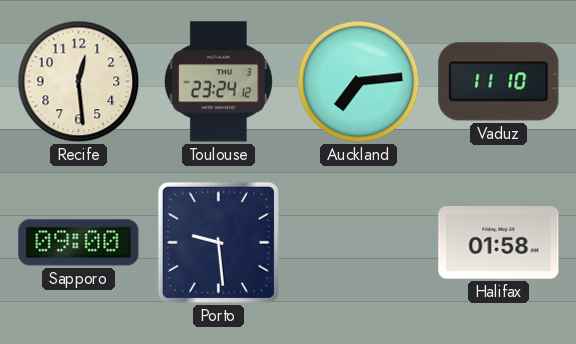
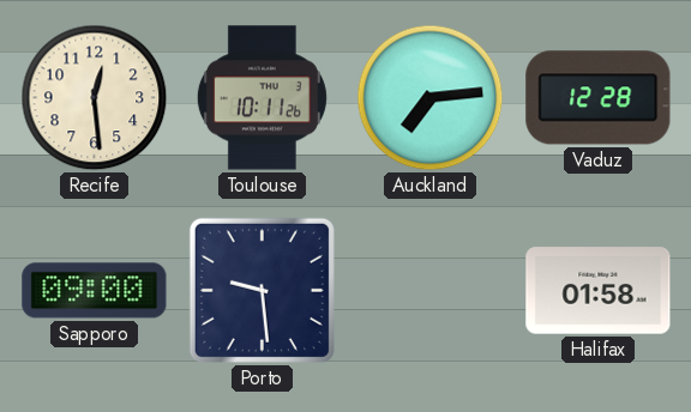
Toulouse: 23:24 -> 10:11 (262, 98)
Vaduz: 11:10 -> 12:28 (599, 98)
